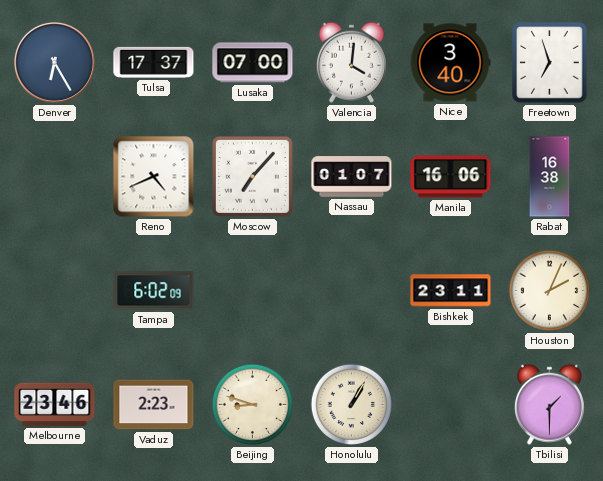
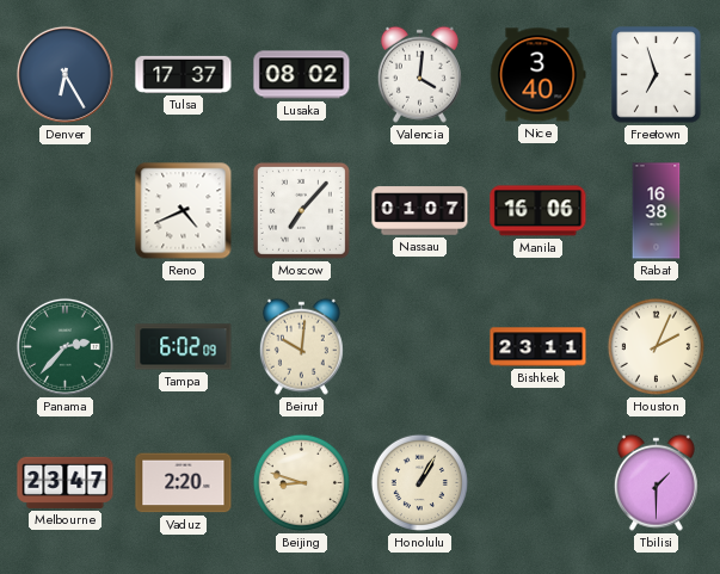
Lusaka: 07:00 -> 08:02 (302, 75)
Panama: none -> 2:37 (64, 346)
Beirut: none -> 10:01 (301, 346)
Melbourne: 23:46 -> 23:47 (66, 482)
Vaduz: 2:23 -> 2:20 (184, 483)
